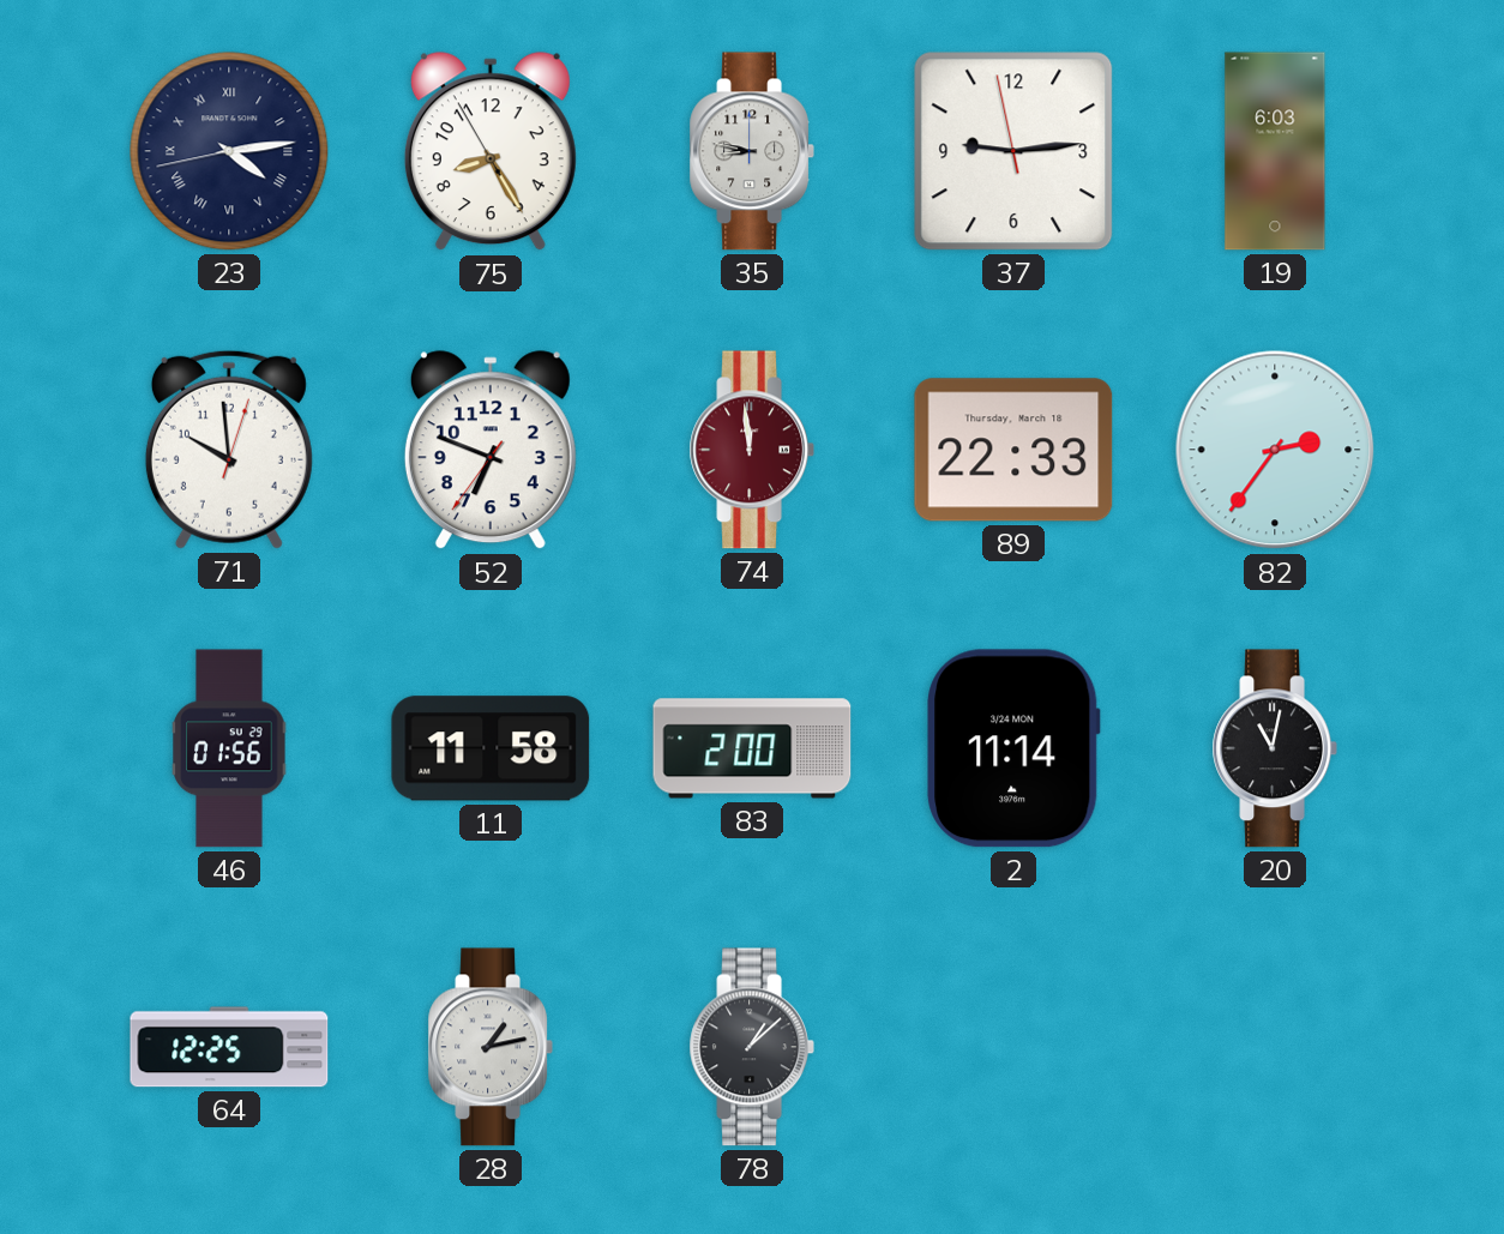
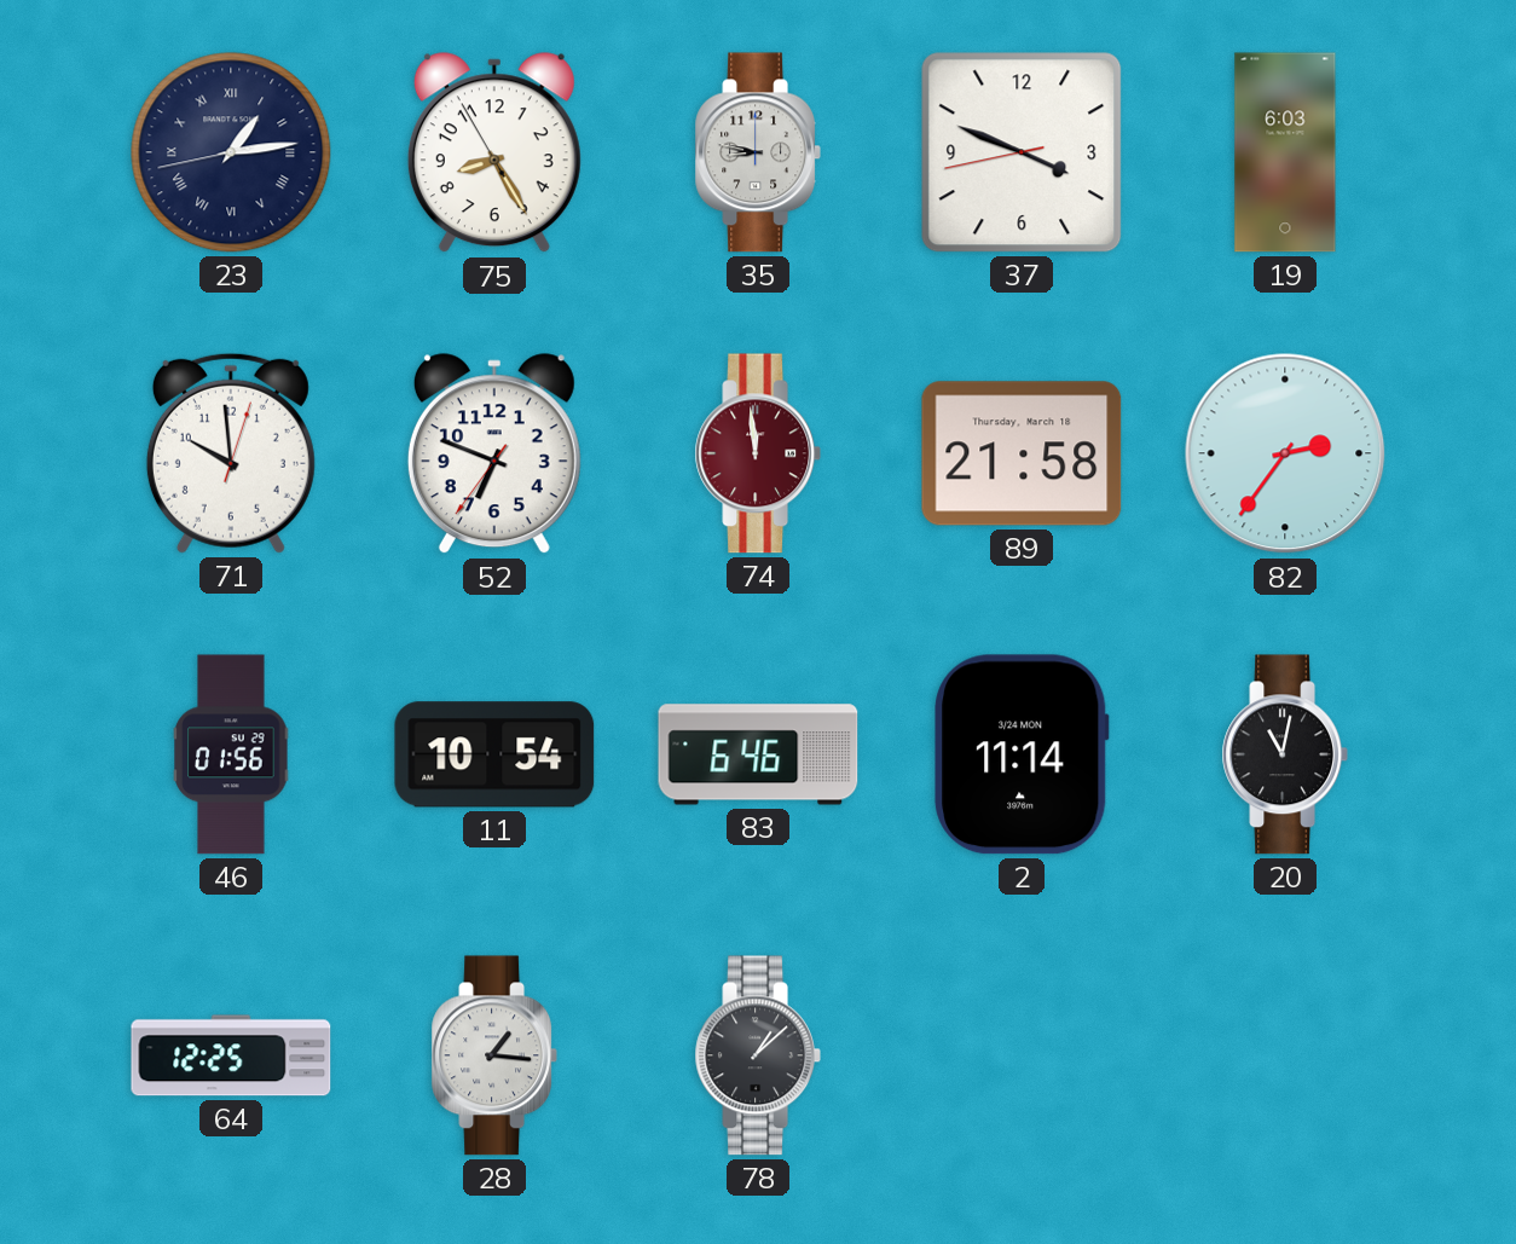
23: 4:13 -> 1:13 (231, 152)
37: 9:13 -> 3:48 (1022, 152)
89: 22:33 -> 21:58 (1022, 453)
11: 11:58 -> 10:54 (494, 754)
83: 2:00 -> 6:46 (758, 754)
28: 1:13 -> 1:16 (493, 1055)
